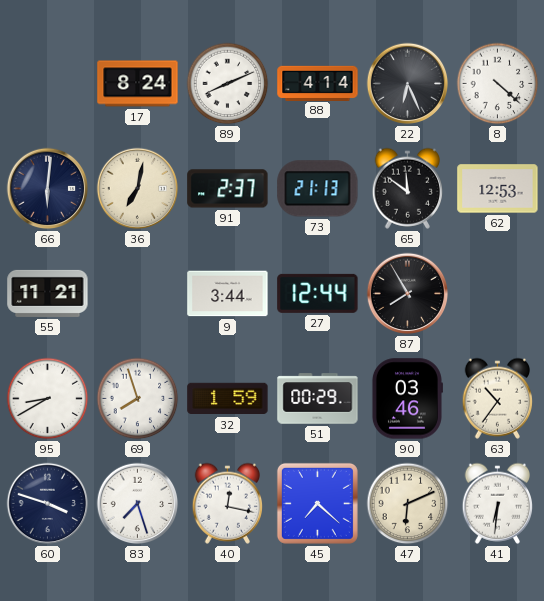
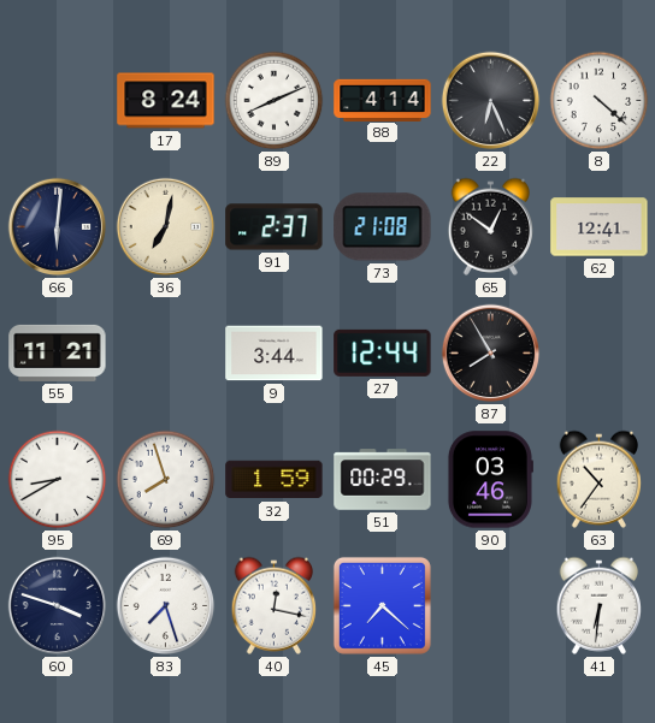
73: 21:13 -> 21:08 (383, 227)
65: 11:51 -> 12:51 (490, 226)
62: 12:53 -> 12:41 (600, 227)
47: 6:11 -> none (408, 504)
